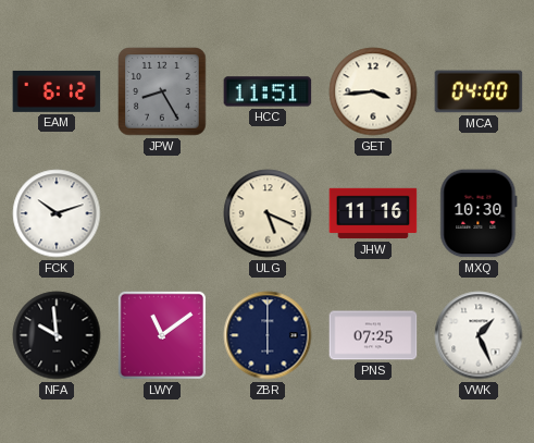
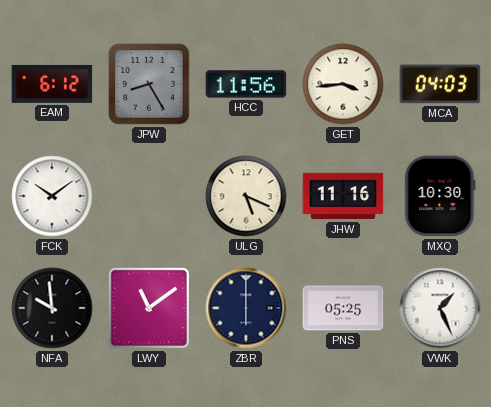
HCC: 11:51 -> 11:56 (246, 84)
MCA: 04:00 -> 04:03 (440, 84)
FCK: 10:12 -> 10:09 (52, 196)
PNS: 07:25 -> 05:25 (343, 308)
